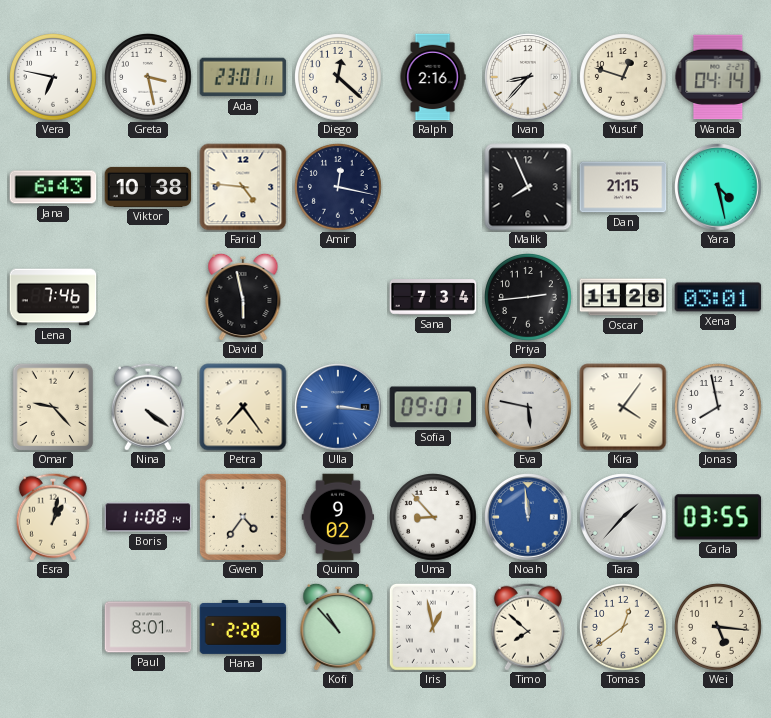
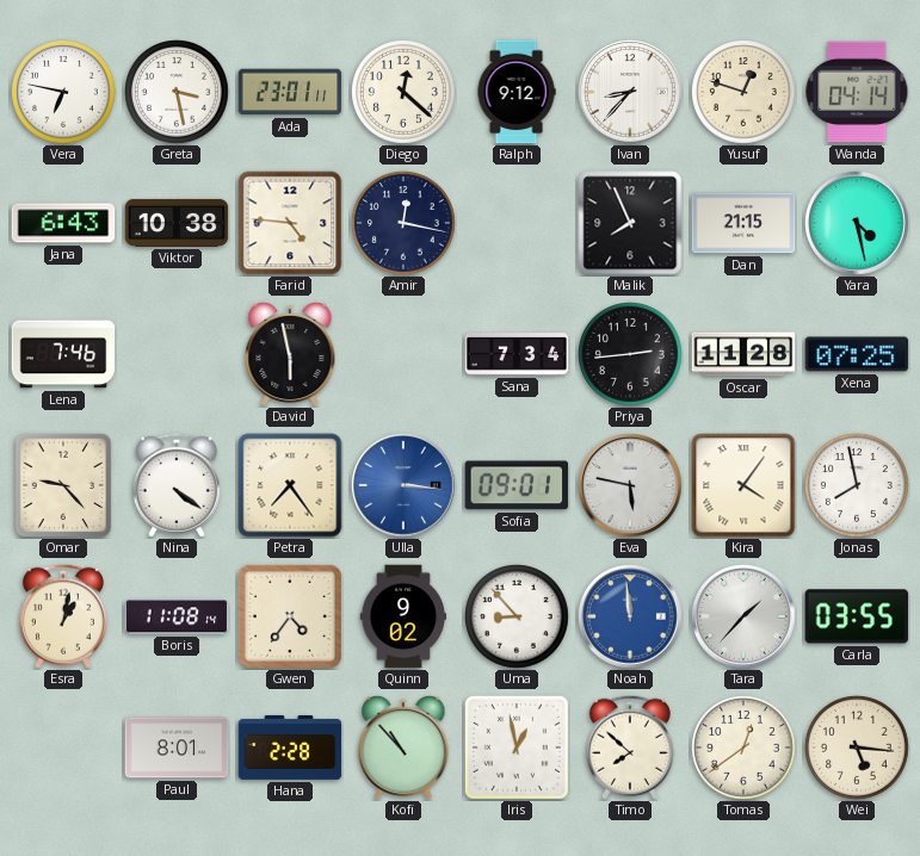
Ralph: 2:16 -> 9:12 (517, 92)
Xena: 03:01 -> 07:25 (857, 354)
